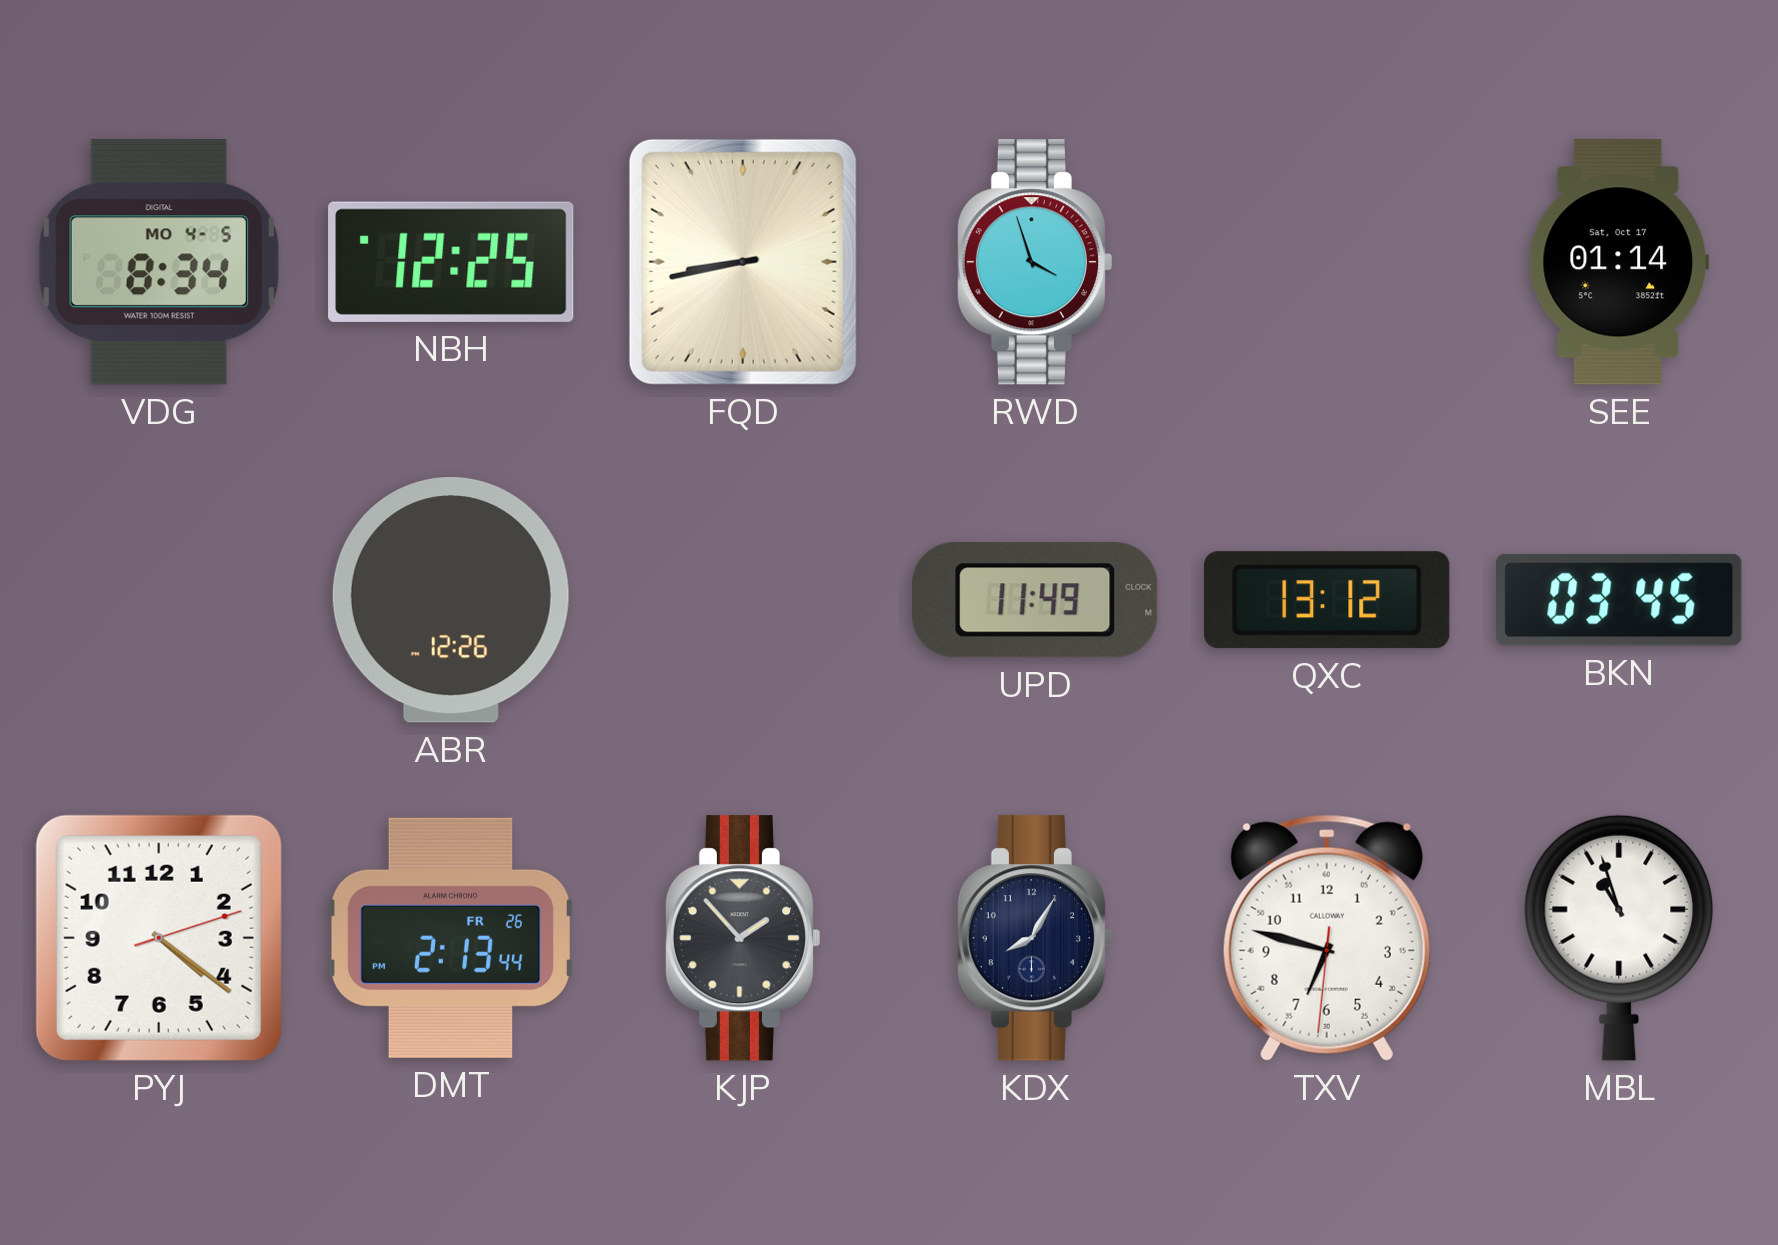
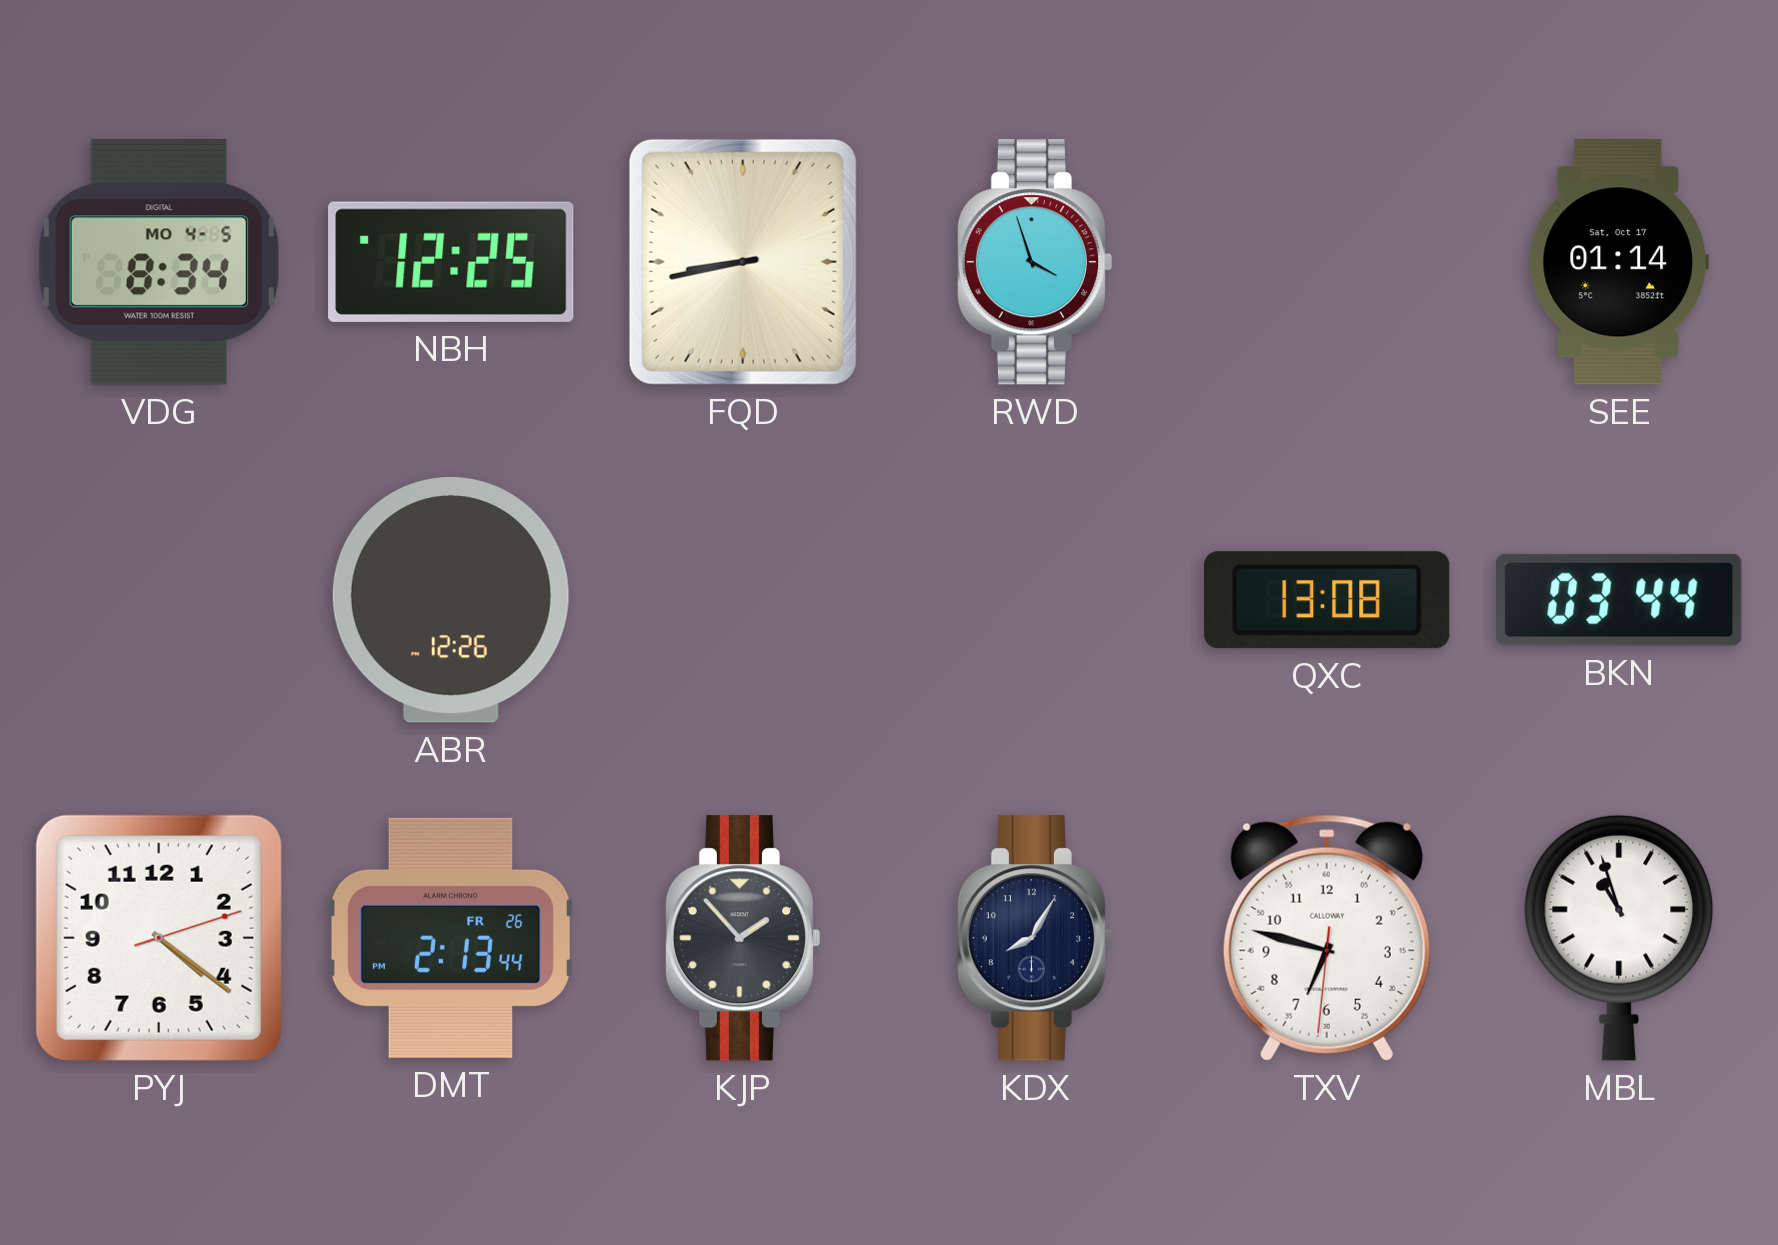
UPD: 11:49 -> none (1036, 600)
QXC: 13:12 -> 13:08 (1328, 600)
BKN: 03:45 -> 03:44 (1619, 600)
